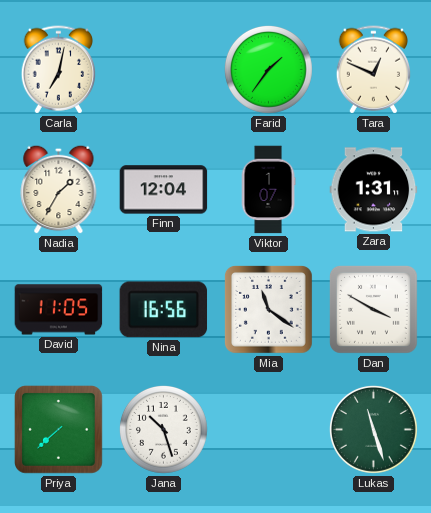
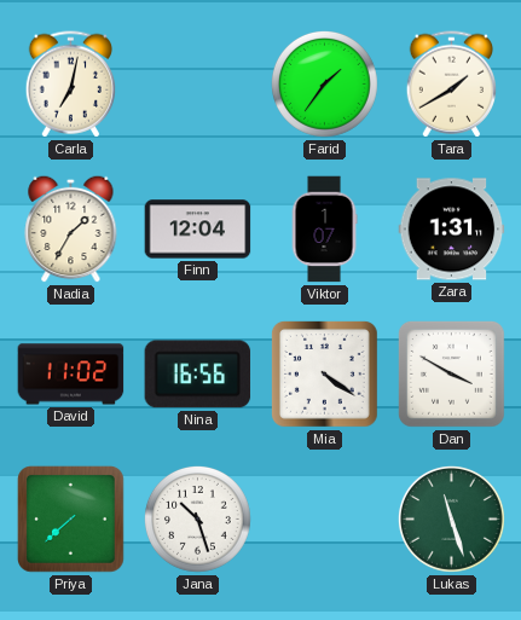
Tara: 12:49 -> 1:40 (451, 85)
David: 11:05 -> 11:02 (71, 375)
Mia: 11:21 -> 4:21 (325, 375)
